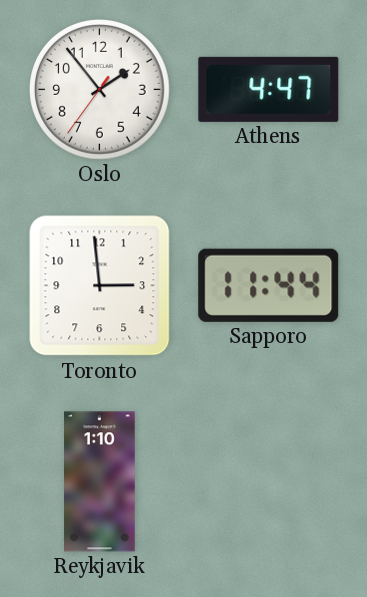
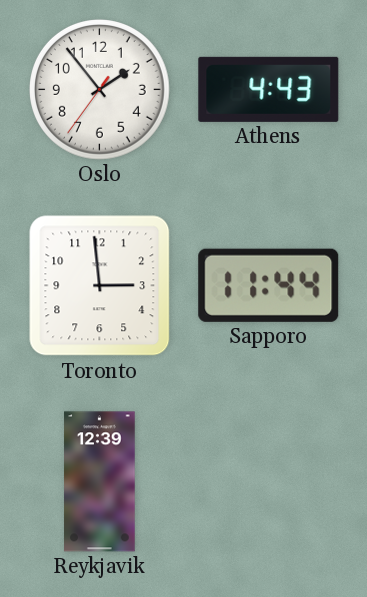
Athens: 4:47 -> 4:43 (269, 89)
Reykjavik: 1:10 -> 12:39 (100, 482)
